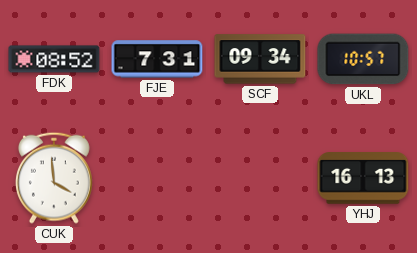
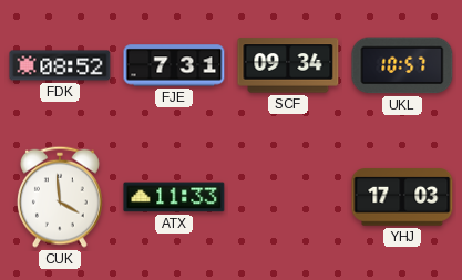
ATX: none -> 11:33 (174, 197)
YHJ: 16:13 -> 17:03 (402, 197)
